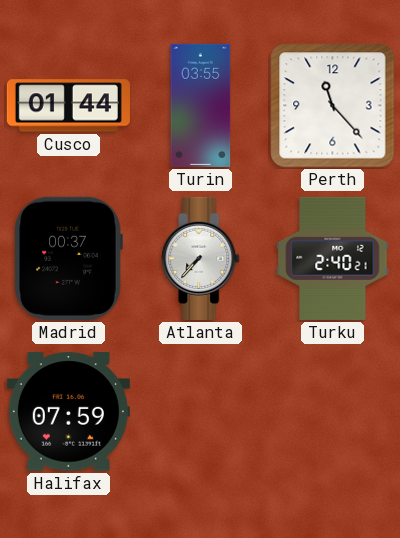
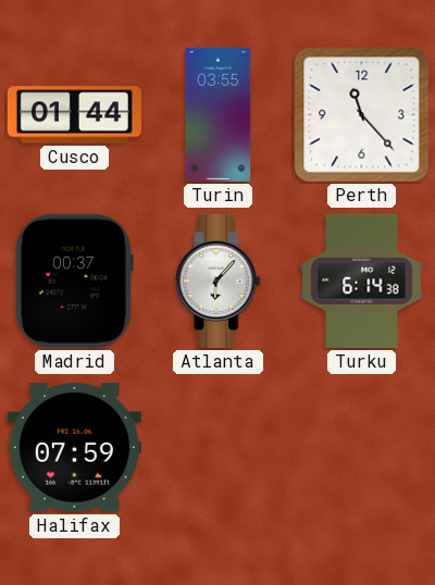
Atlanta: 7:37 -> 6:07 (219, 281)
Turku: 2:40 -> 6:14 (362, 281)
